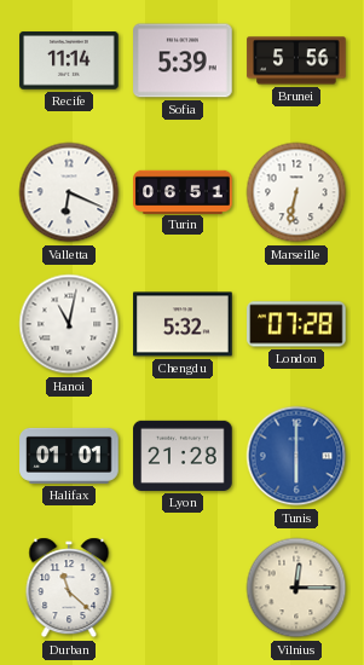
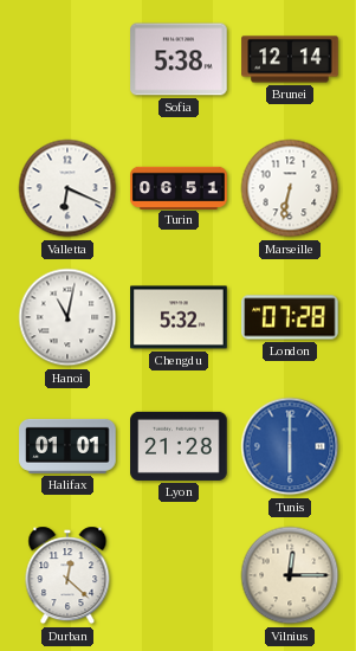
Recife: 11:14 -> none (69, 60)
Sofia: 5:39 -> 5:38 (179, 59)
Brunei: 5:56 -> 12:14 (290, 59)
Durban: 11:22 -> 12:22 (67, 575)
